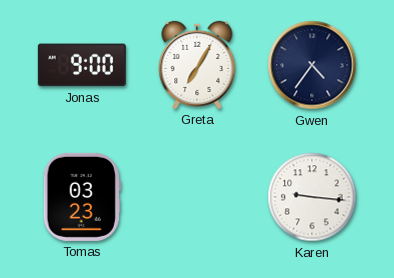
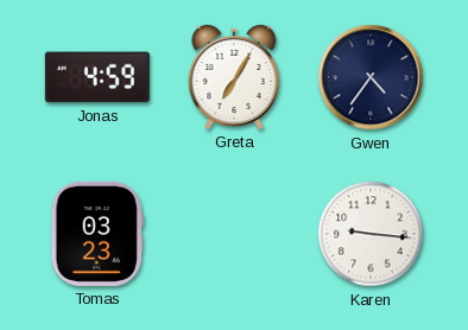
Jonas: 9:00 -> 4:59 (97, 77)
